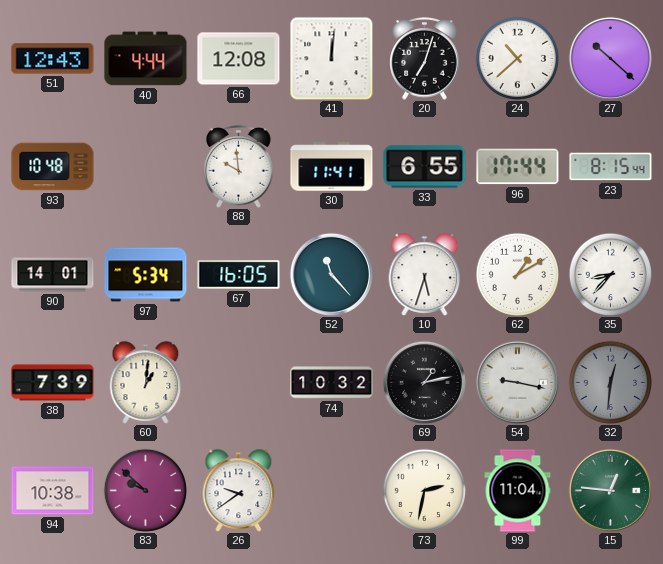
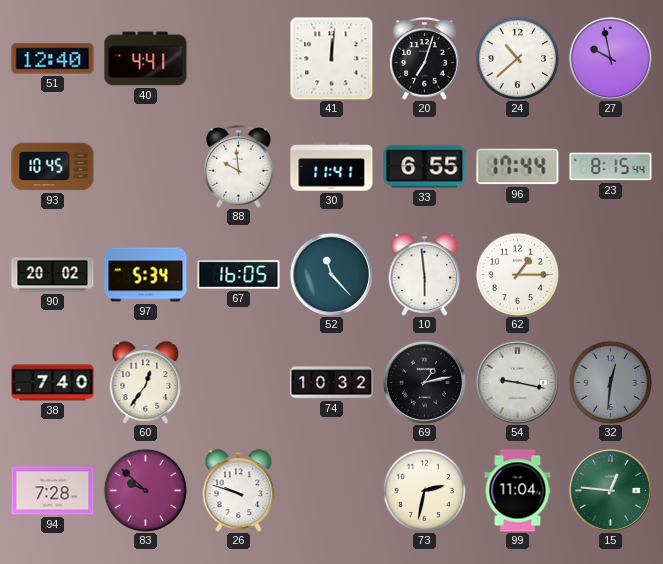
51: 12:43 -> 12:40 (53, 59)
40: 4:44 -> 4:41 (146, 59)
66: 12:08 -> none (239, 59)
27: 10:22 -> 9:58 (610, 58)
93: 10:48 -> 10:45 (53, 167)
90: 14:01 -> 20:02 (53, 275)
10: 5:33 -> 5:59 (425, 275)
62: 1:10 -> 1:15 (517, 274)
35: 8:37 -> none (610, 274)
38: 7:39 -> 7:40 (53, 383)
60: 1:01 -> 12:36 (146, 383)
94: 10:38 -> 7:28 (53, 491)
26: 9:39 -> 9:48 (239, 491)
